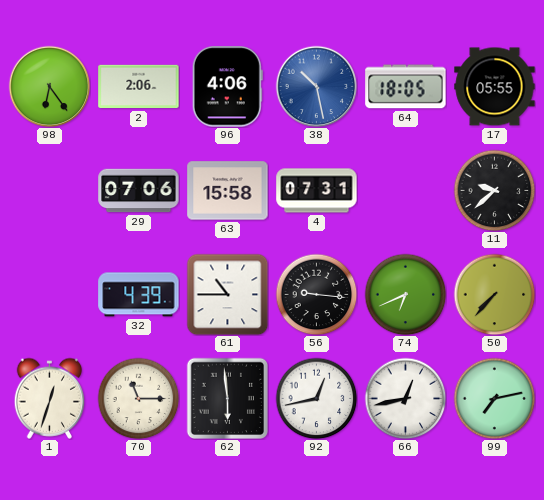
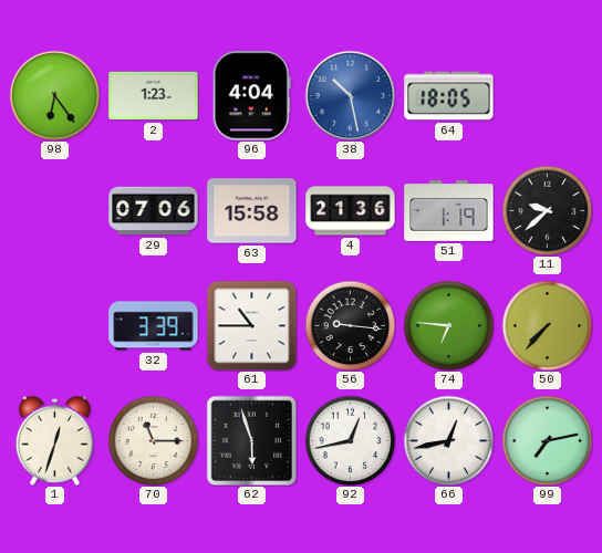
2: 2:06 -> 1:23 (154, 96)
96: 4:06 -> 4:04 (251, 96)
17: 05:55 -> none (495, 87)
4: 07:31 -> 21:36 (351, 211)
51: none -> 1:19 (449, 211)
32: 4:39 -> 3:39 (154, 326)
74: 6:41 -> 6:46 (448, 325)
62: 5:59 -> 5:57 (251, 440)
